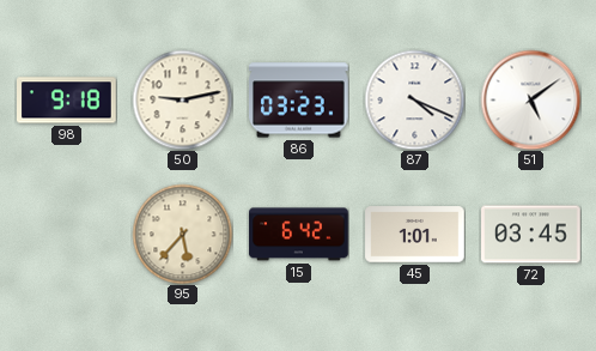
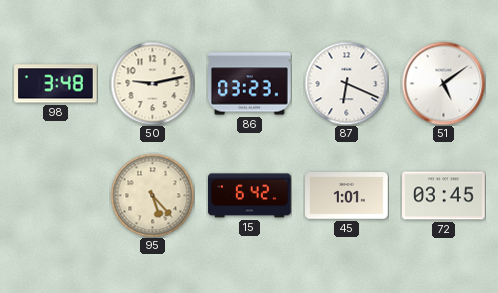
98: 9:18 -> 3:48 (56, 84)
87: 4:19 -> 6:19 (346, 83)
95: 5:37 -> 5:23 (152, 195)
